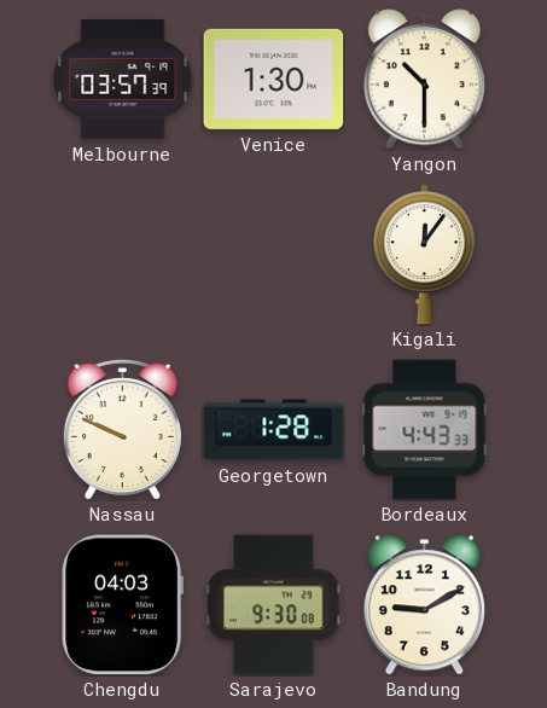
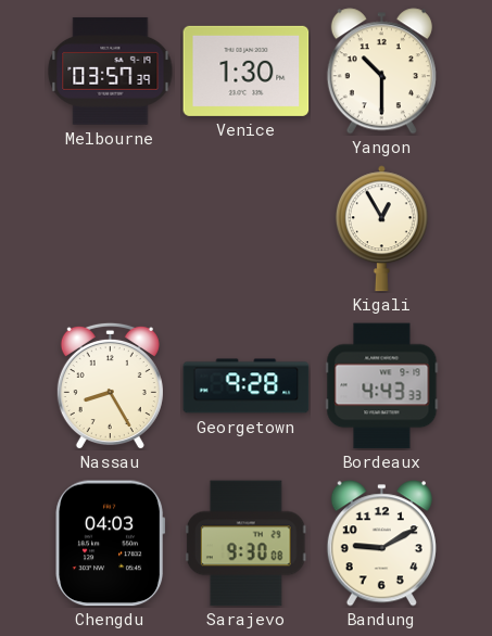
Kigali: 12:06 -> 12:55 (381, 229)
Nassau: 9:49 -> 8:25 (110, 385)
Georgetown: 1:28 -> 9:28 (247, 386)
